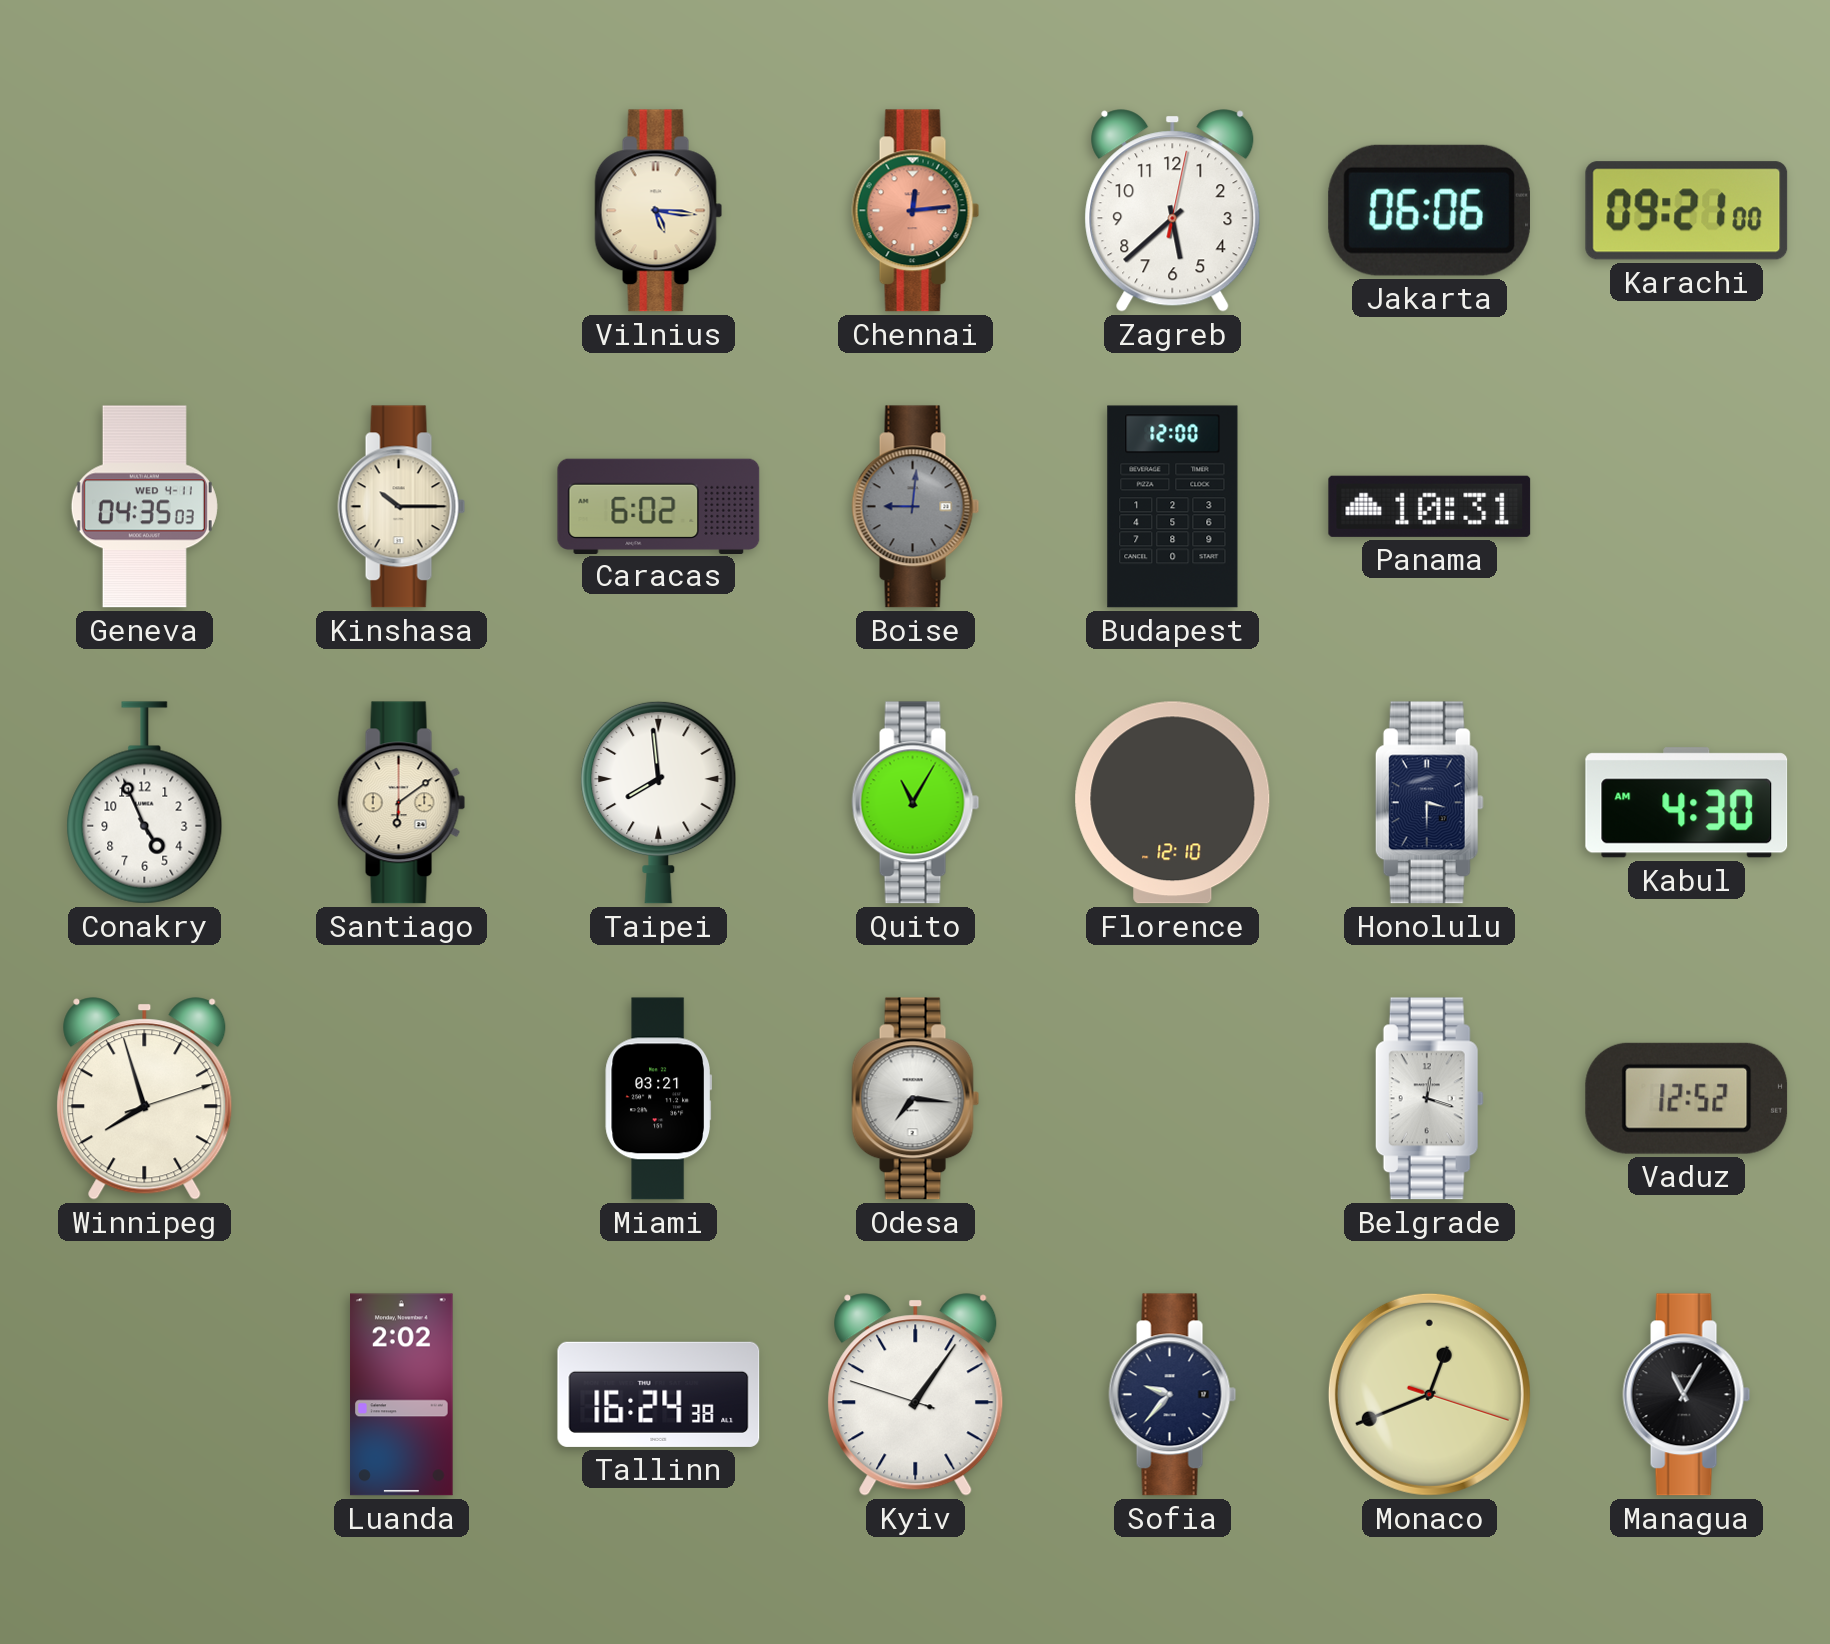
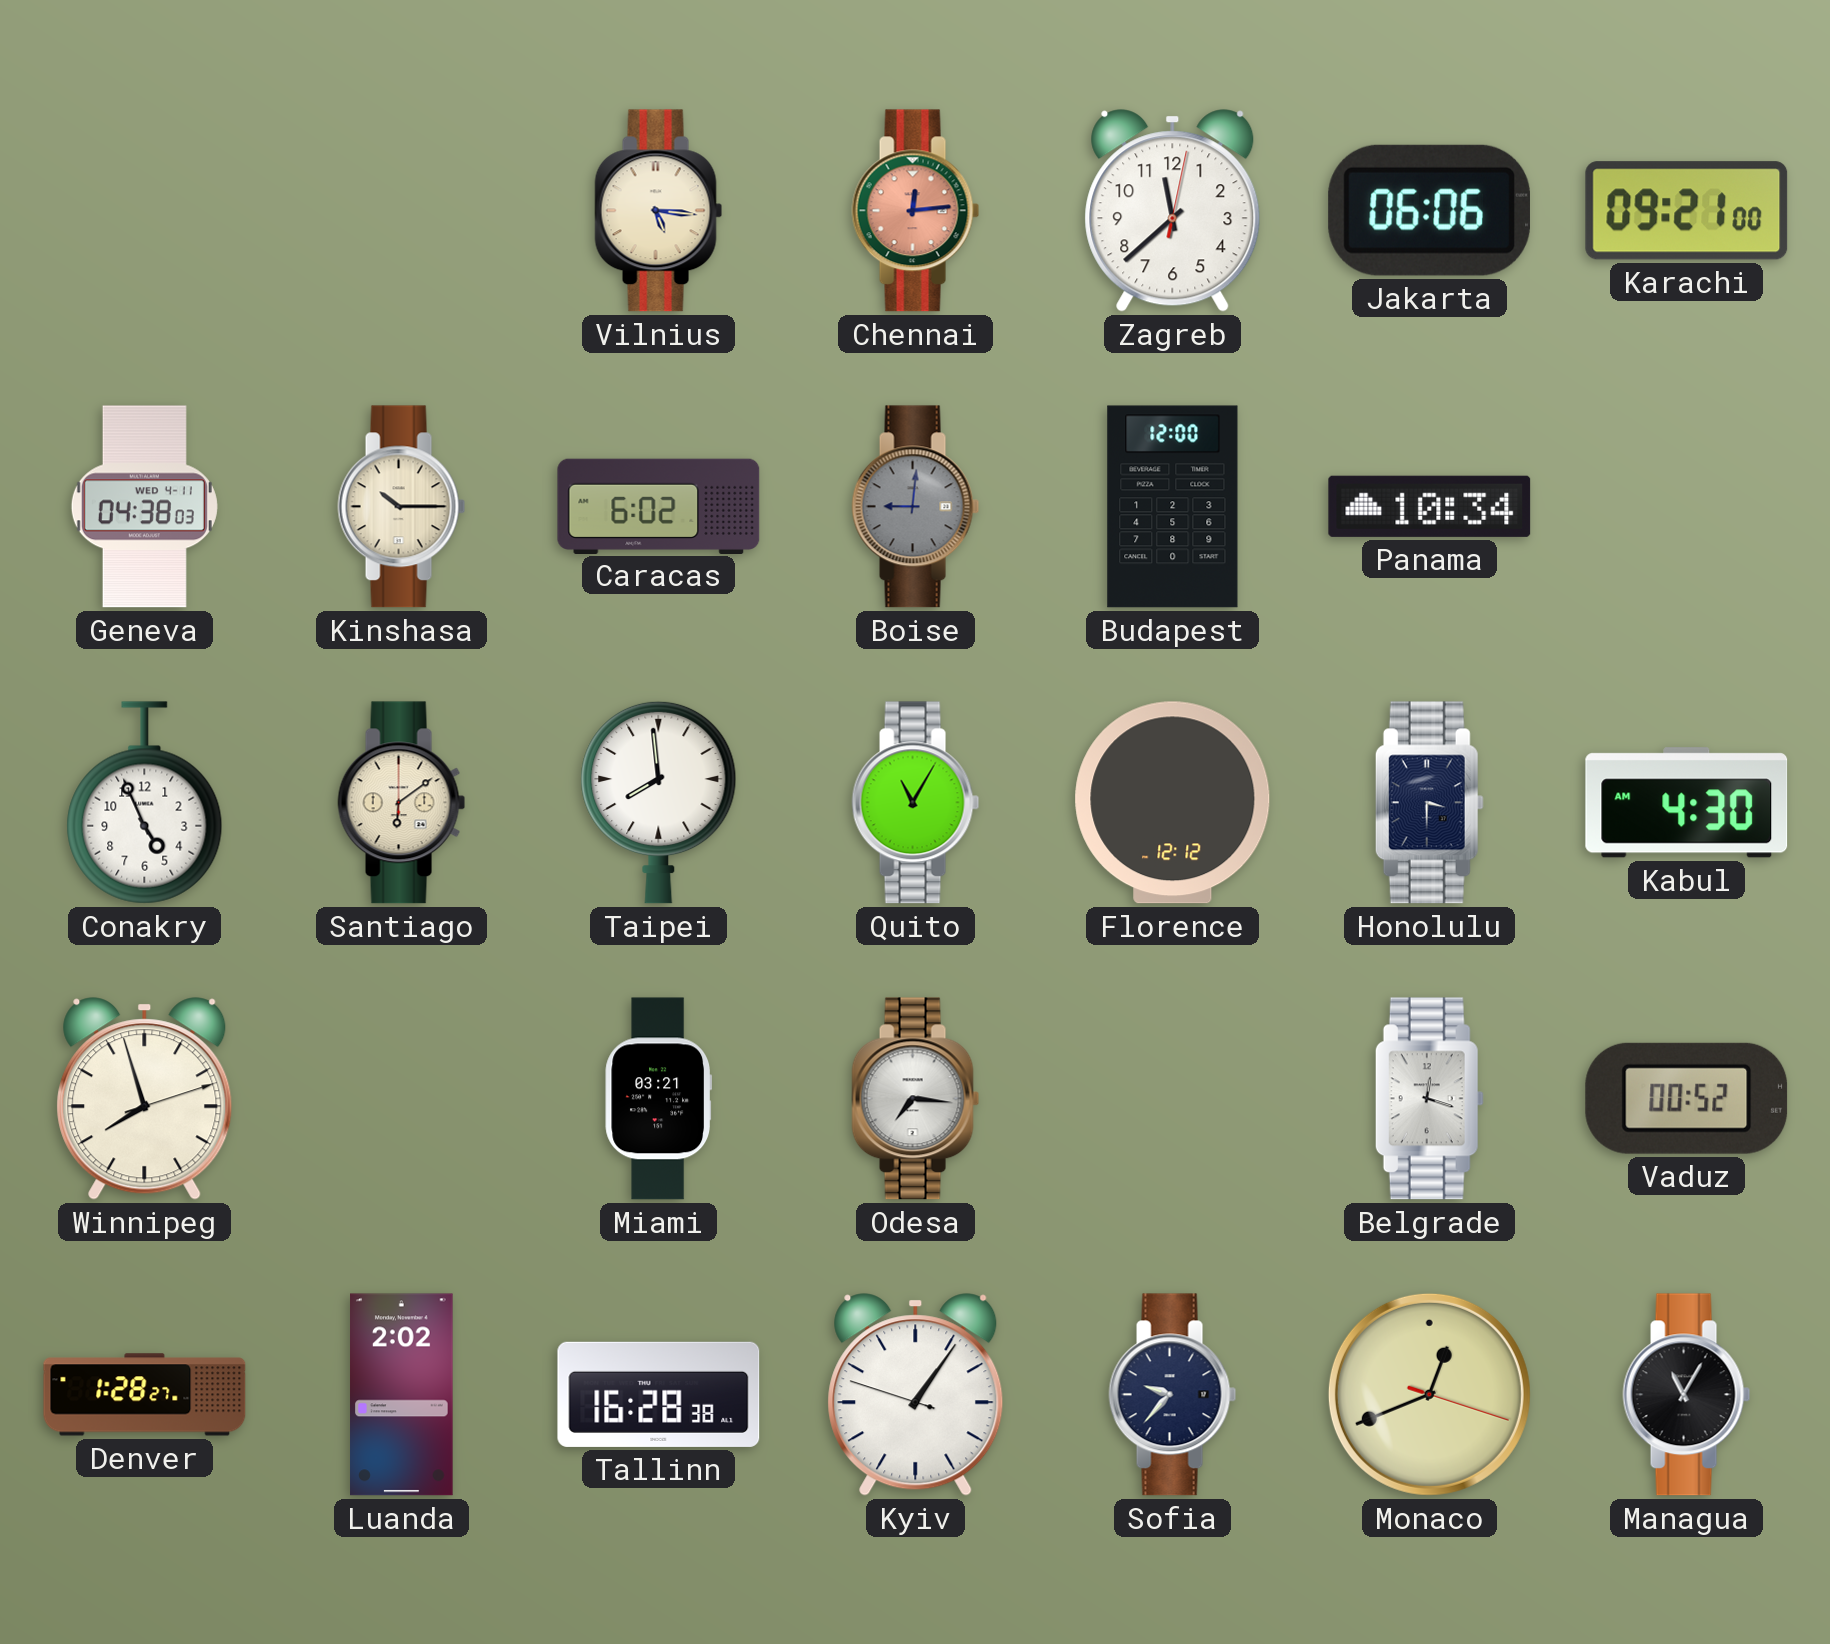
Zagreb: 5:38 -> 11:38 (1173, 211)
Geneva: 04:35 -> 04:38 (144, 507)
Panama: 10:31 -> 10:34 (1430, 506)
Florence: 12:10 -> 12:12 (1173, 803)
Vaduz: 12:52 -> 00:52 (1687, 1098)
Denver: none -> 1:28 (145, 1395)
Tallinn: 16:24 -> 16:28 (659, 1394)
